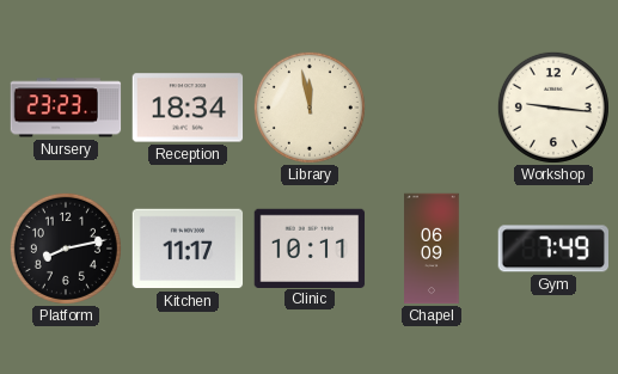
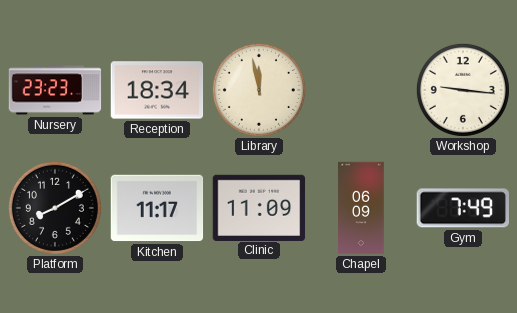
Platform: 8:13 -> 8:10 (55, 208)
Clinic: 10:11 -> 11:09 (259, 207)
